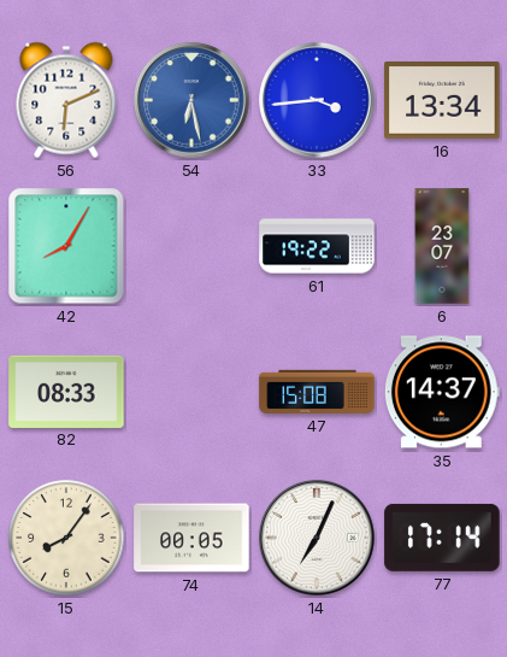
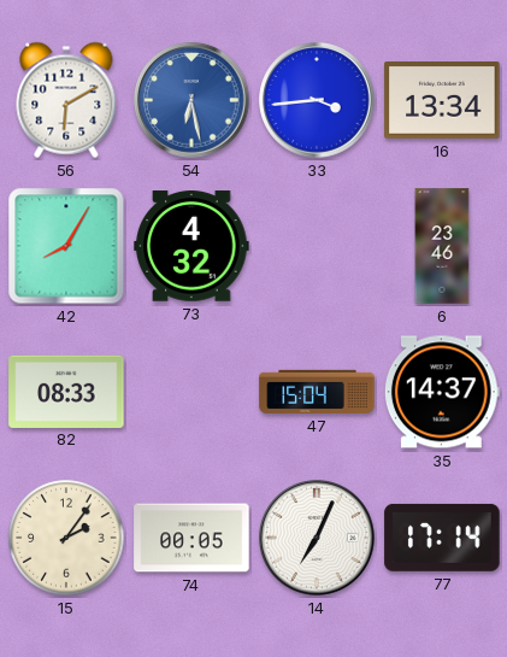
56: 6:11 -> 6:10 (66, 100)
73: none -> 4:32 (191, 246)
61: 19:22 -> none (317, 246)
6: 23:07 -> 23:46 (442, 246)
47: 15:08 -> 15:04 (317, 392)
15: 8:06 -> 2:06 (66, 538)
